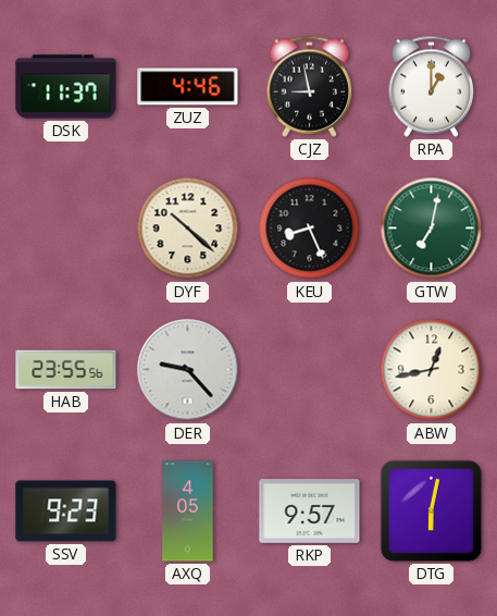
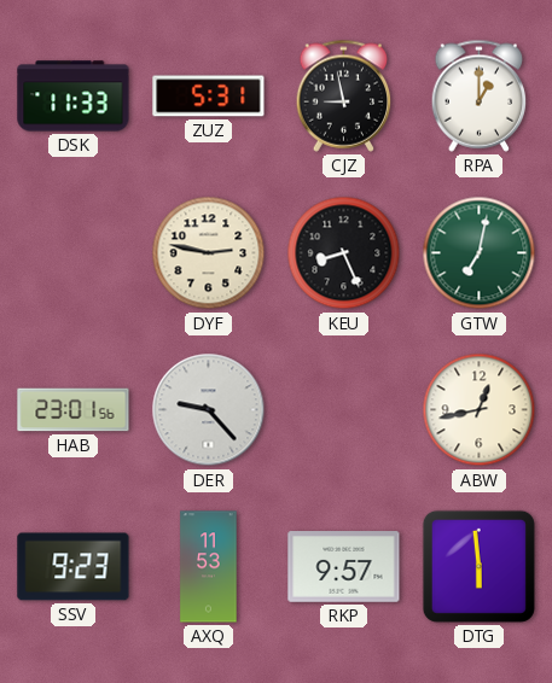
DSK: 11:37 -> 11:33 (74, 97)
ZUZ: 4:46 -> 5:31 (209, 97)
DYF: 10:22 -> 2:47 (209, 253)
HAB: 23:55 -> 23:01 (74, 410)
AXQ: 4:05 -> 11:53 (209, 567)
DTG: 6:02 -> 5:59 (478, 566)
